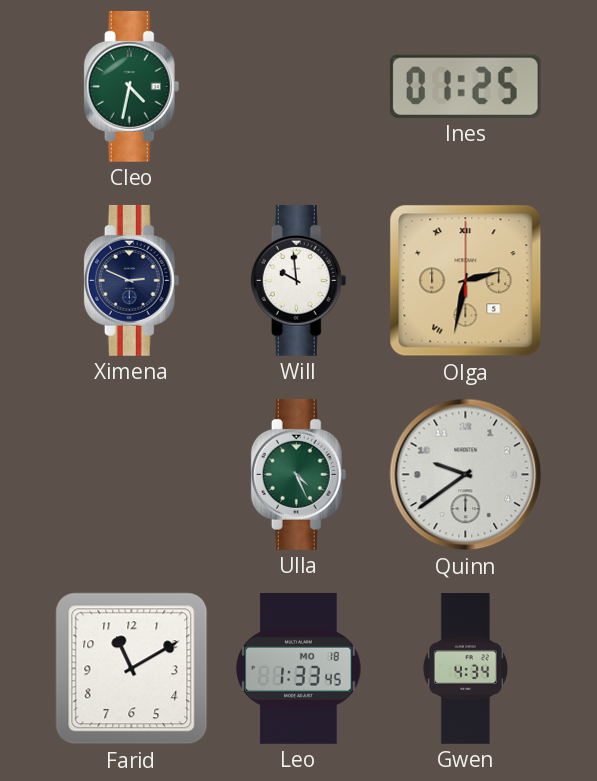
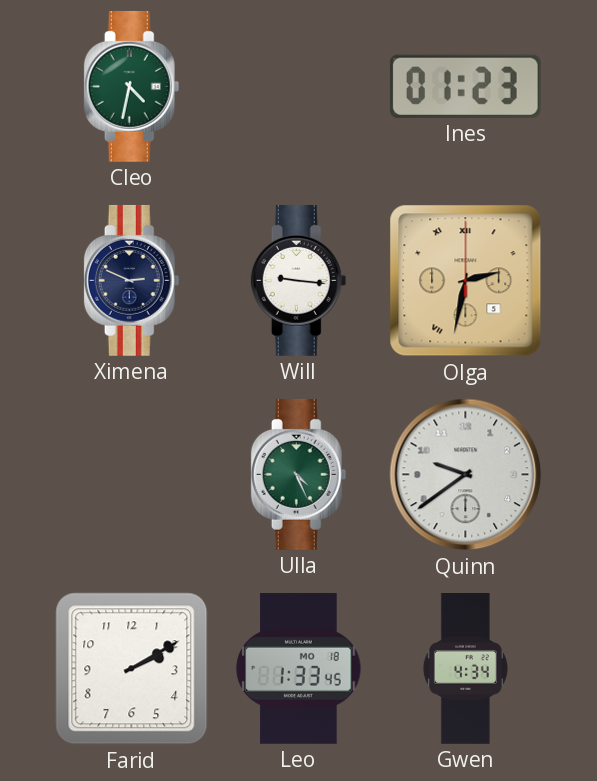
Ines: 01:25 -> 01:23 (465, 86)
Will: 9:59 -> 9:16 (299, 280)
Farid: 11:10 -> 2:10 (132, 669)
